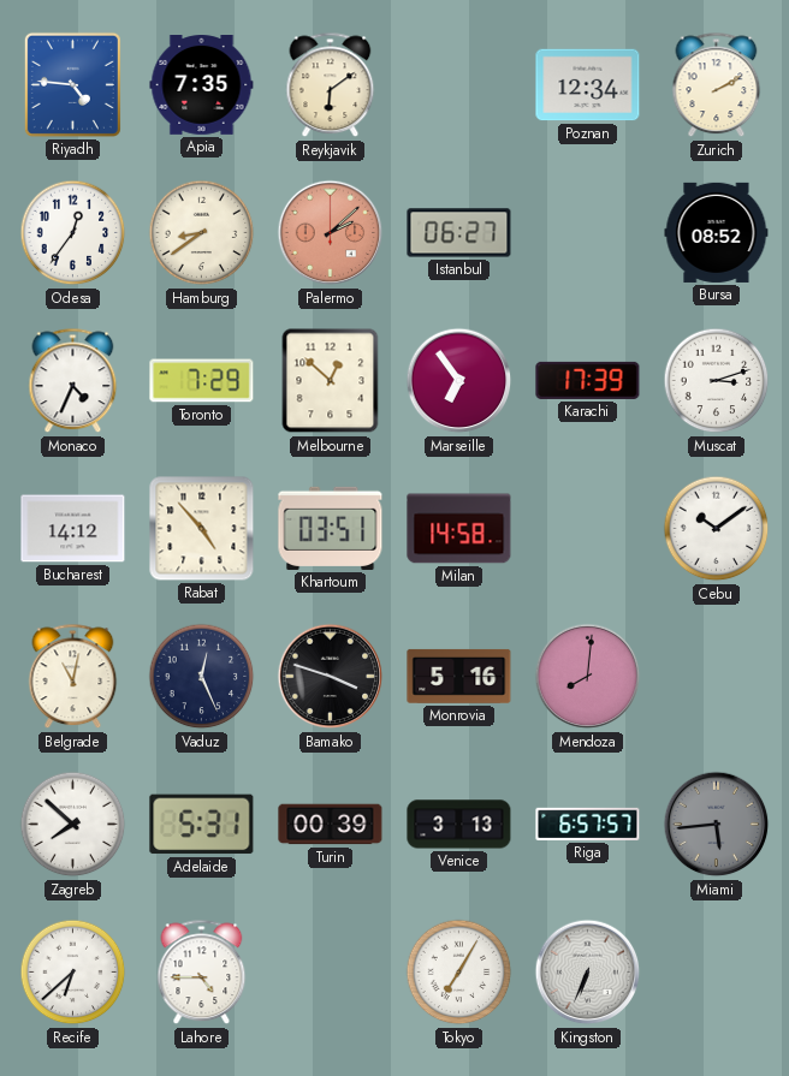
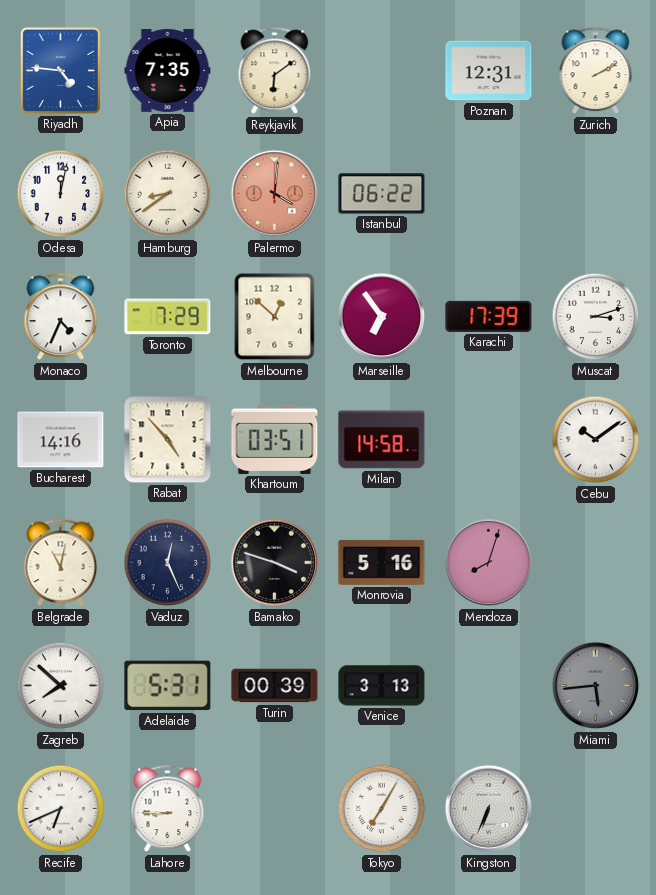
Poznan: 12:34 -> 12:31 (489, 71)
Odesa: 12:36 -> 12:02 (61, 194)
Palermo: 2:08 -> 4:01 (275, 194)
Istanbul: 06:27 -> 06:22 (382, 194)
Bursa: 08:52 -> none (717, 232)
Bucharest: 14:12 -> 14:16 (61, 440)
Mendoza: 8:01 -> 8:03 (489, 563)
Riga: 6:57 -> none (588, 824)
Recife: 6:38 -> 6:41 (61, 809)
Lahore: 4:45 -> 8:45 (168, 809)
